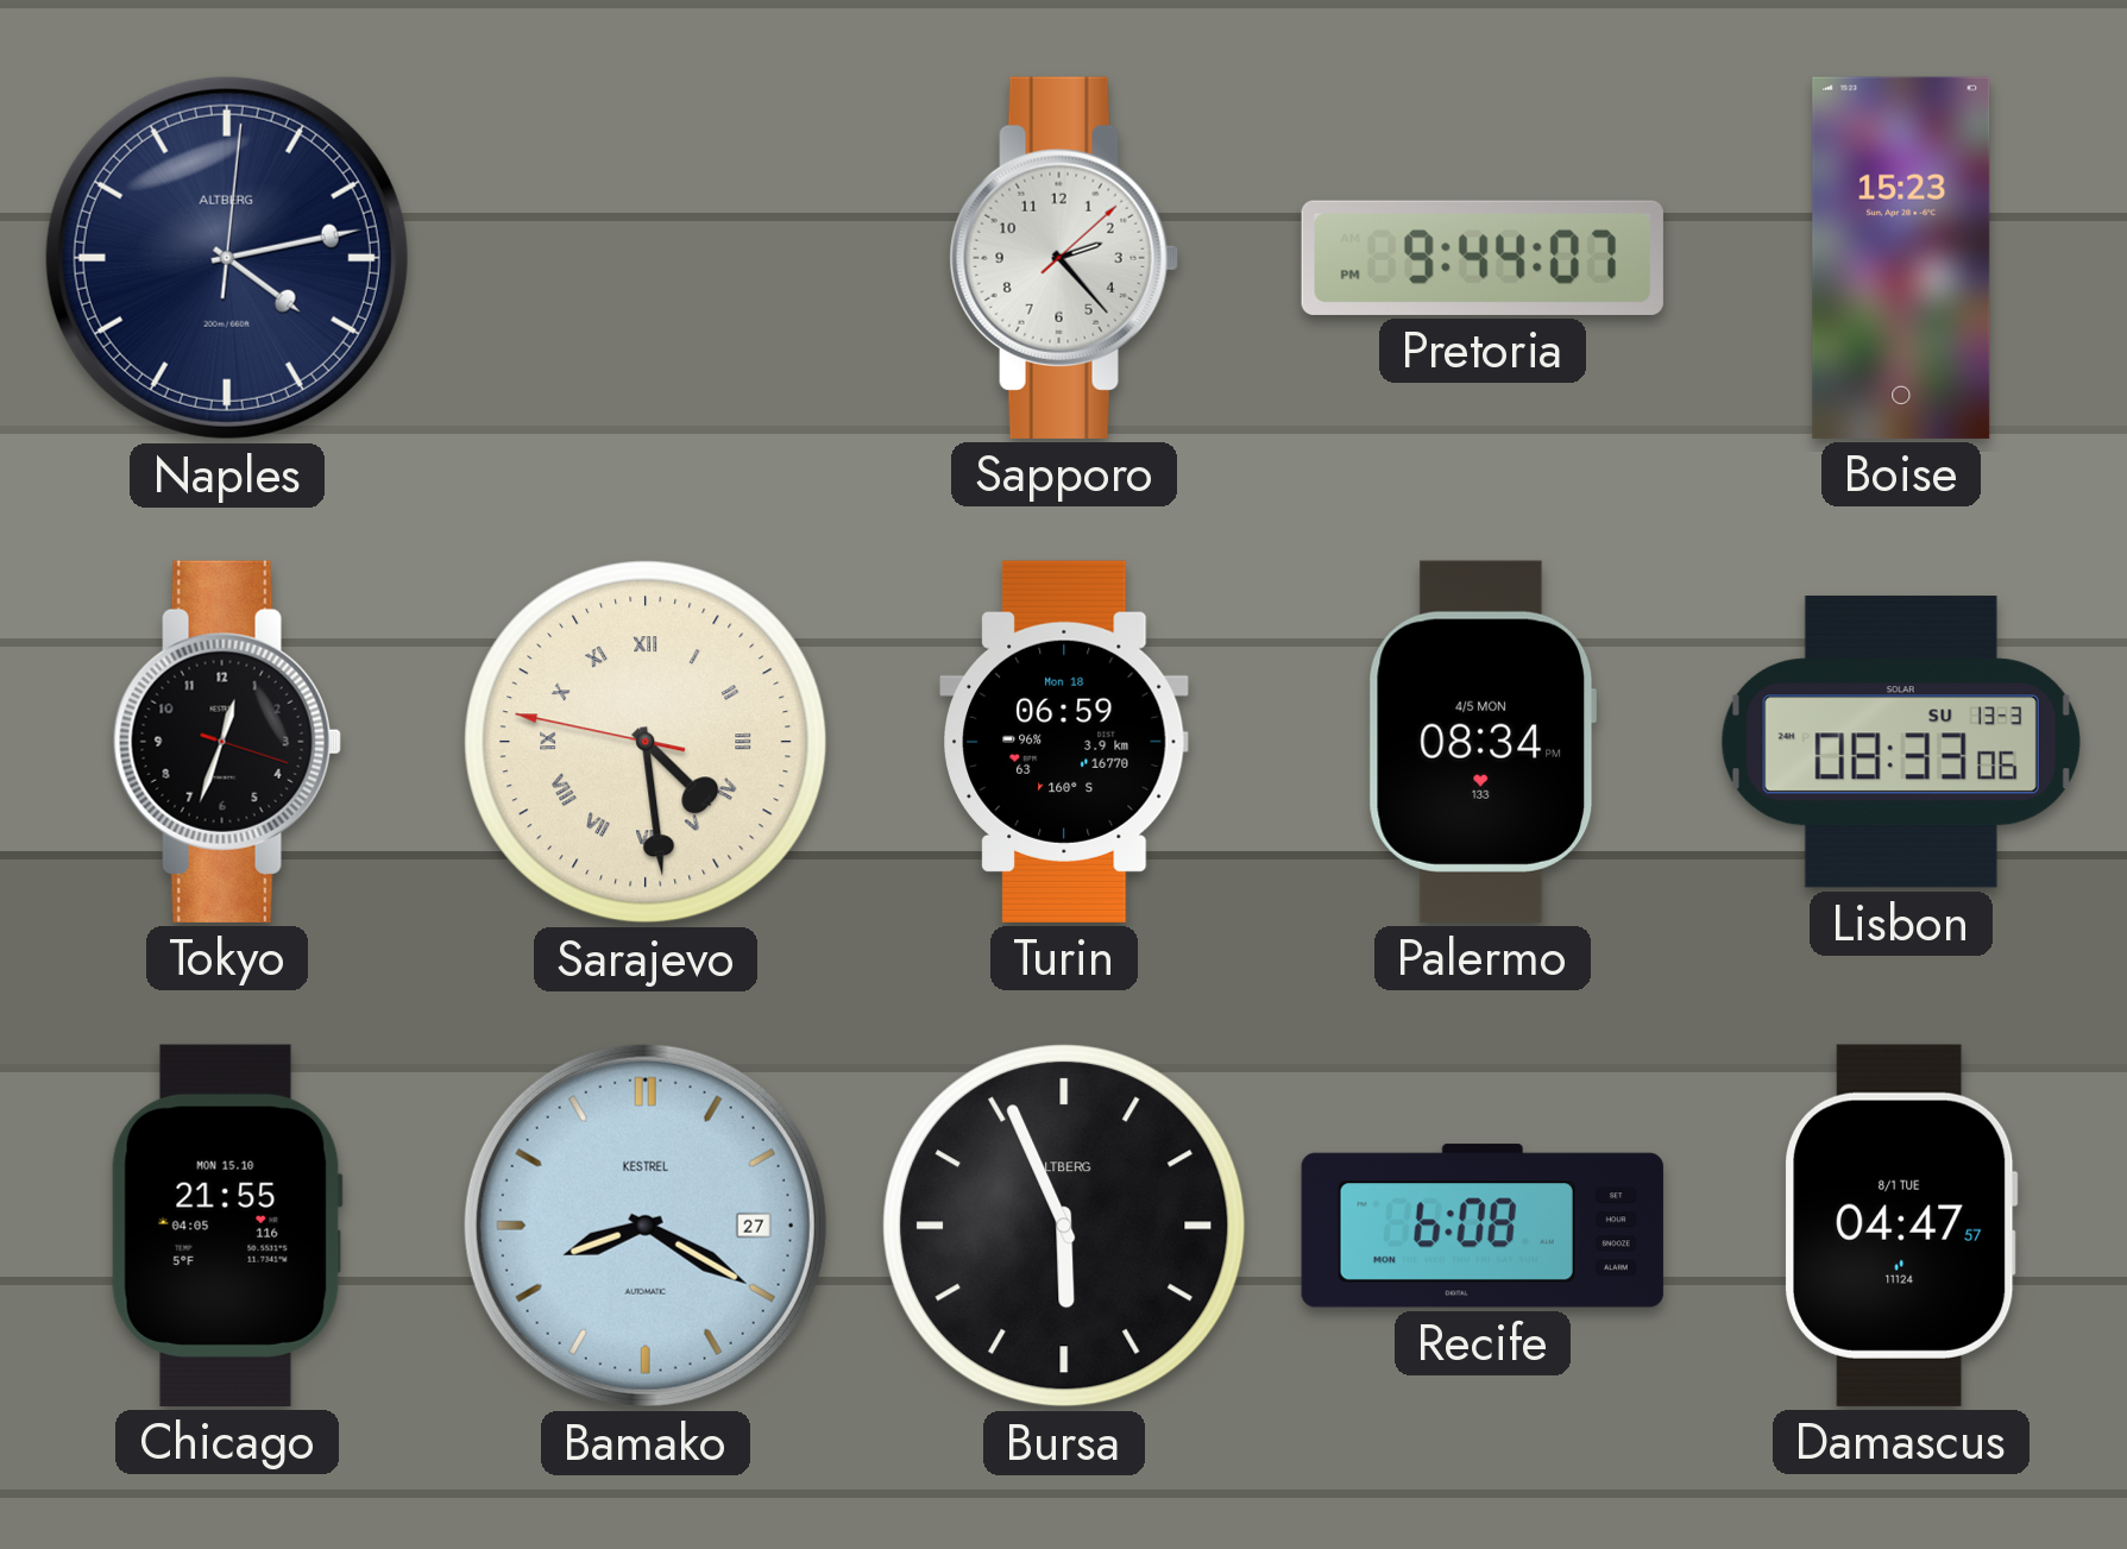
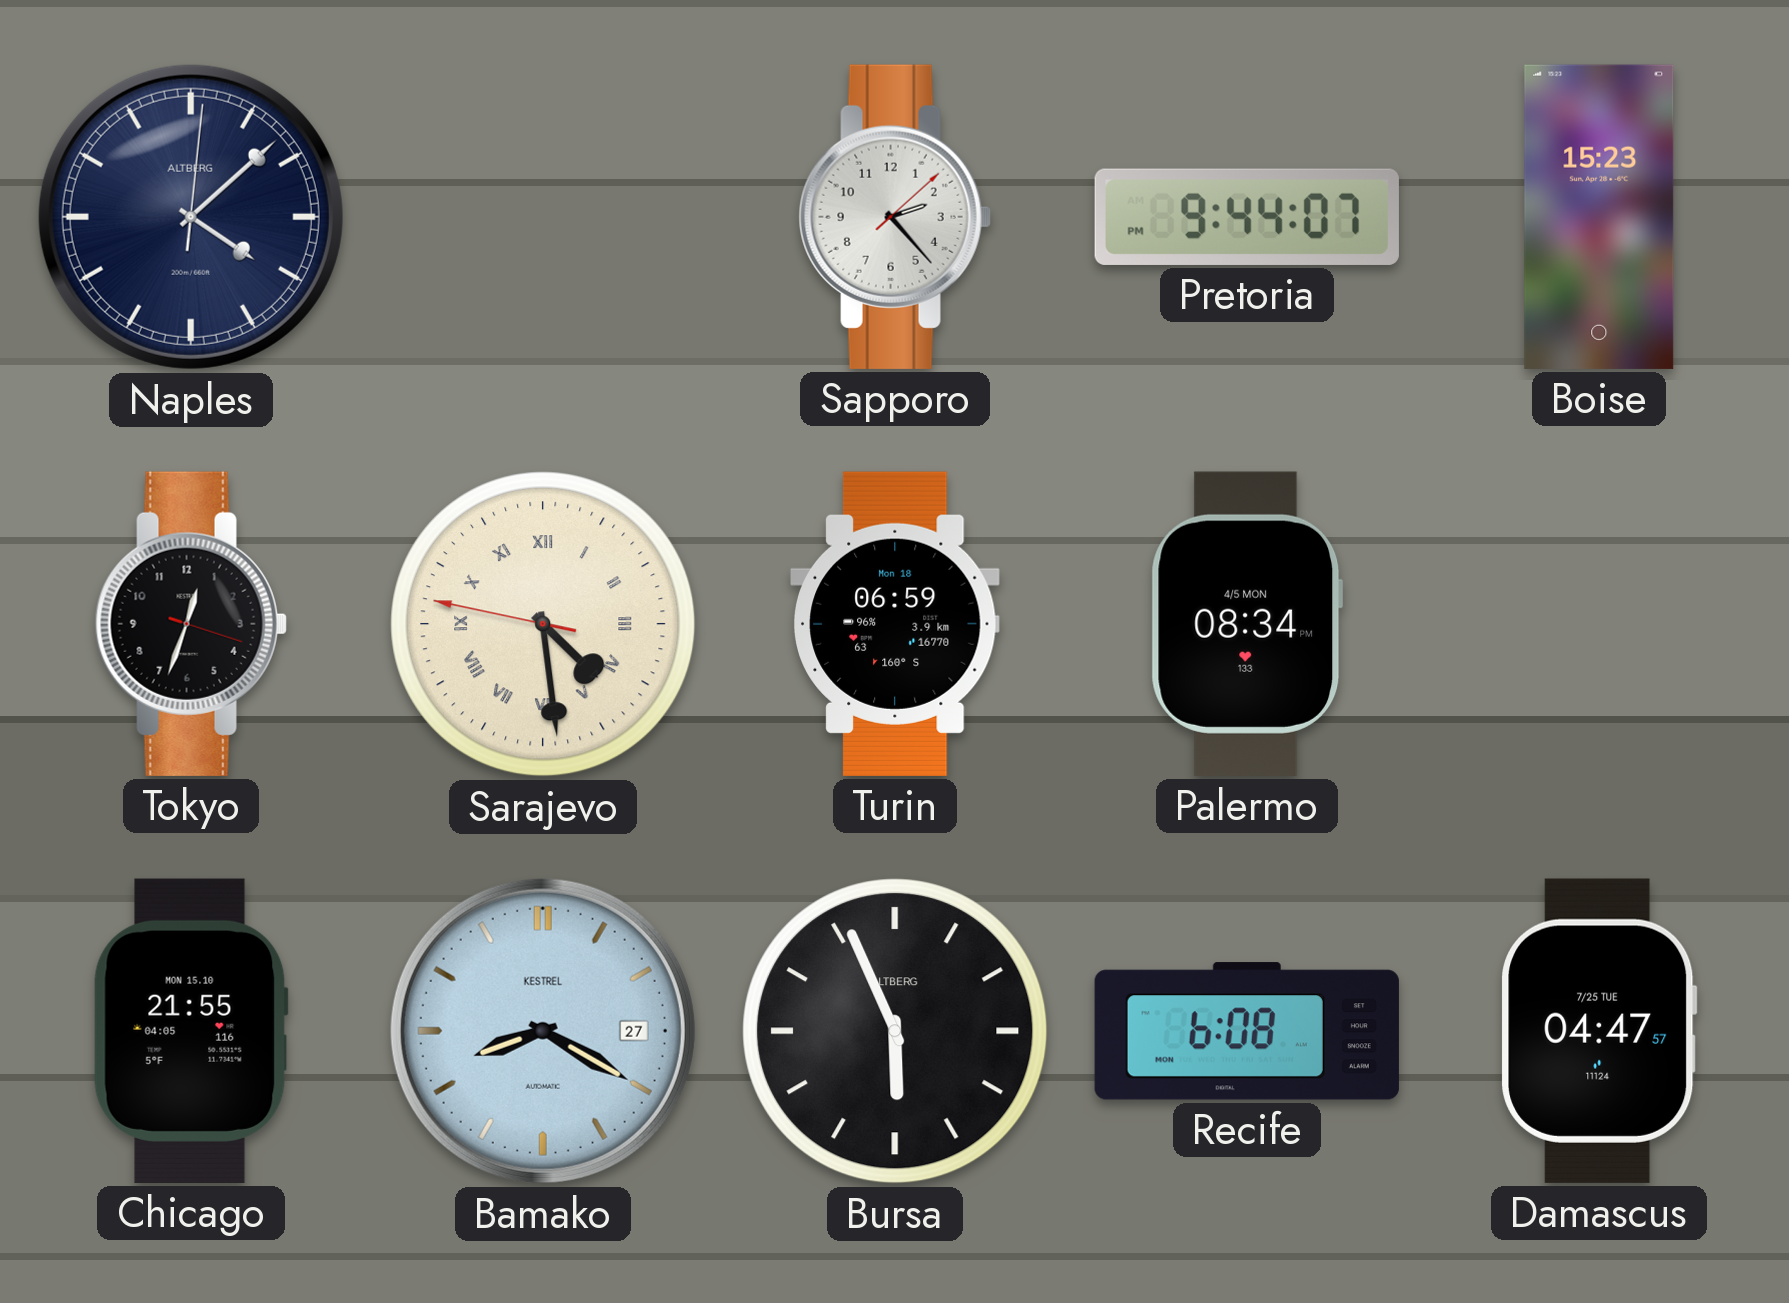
Naples: 4:13 -> 4:08 (191, 217)
Lisbon: 08:33 -> none (1901, 742)
Damascus date: 8/1 TUE -> 7/25 TUE (1599, 1031)
